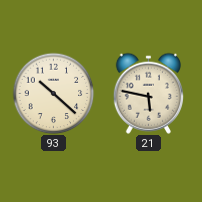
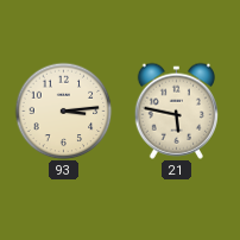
93: 10:22 -> 3:14 (63, 110)
